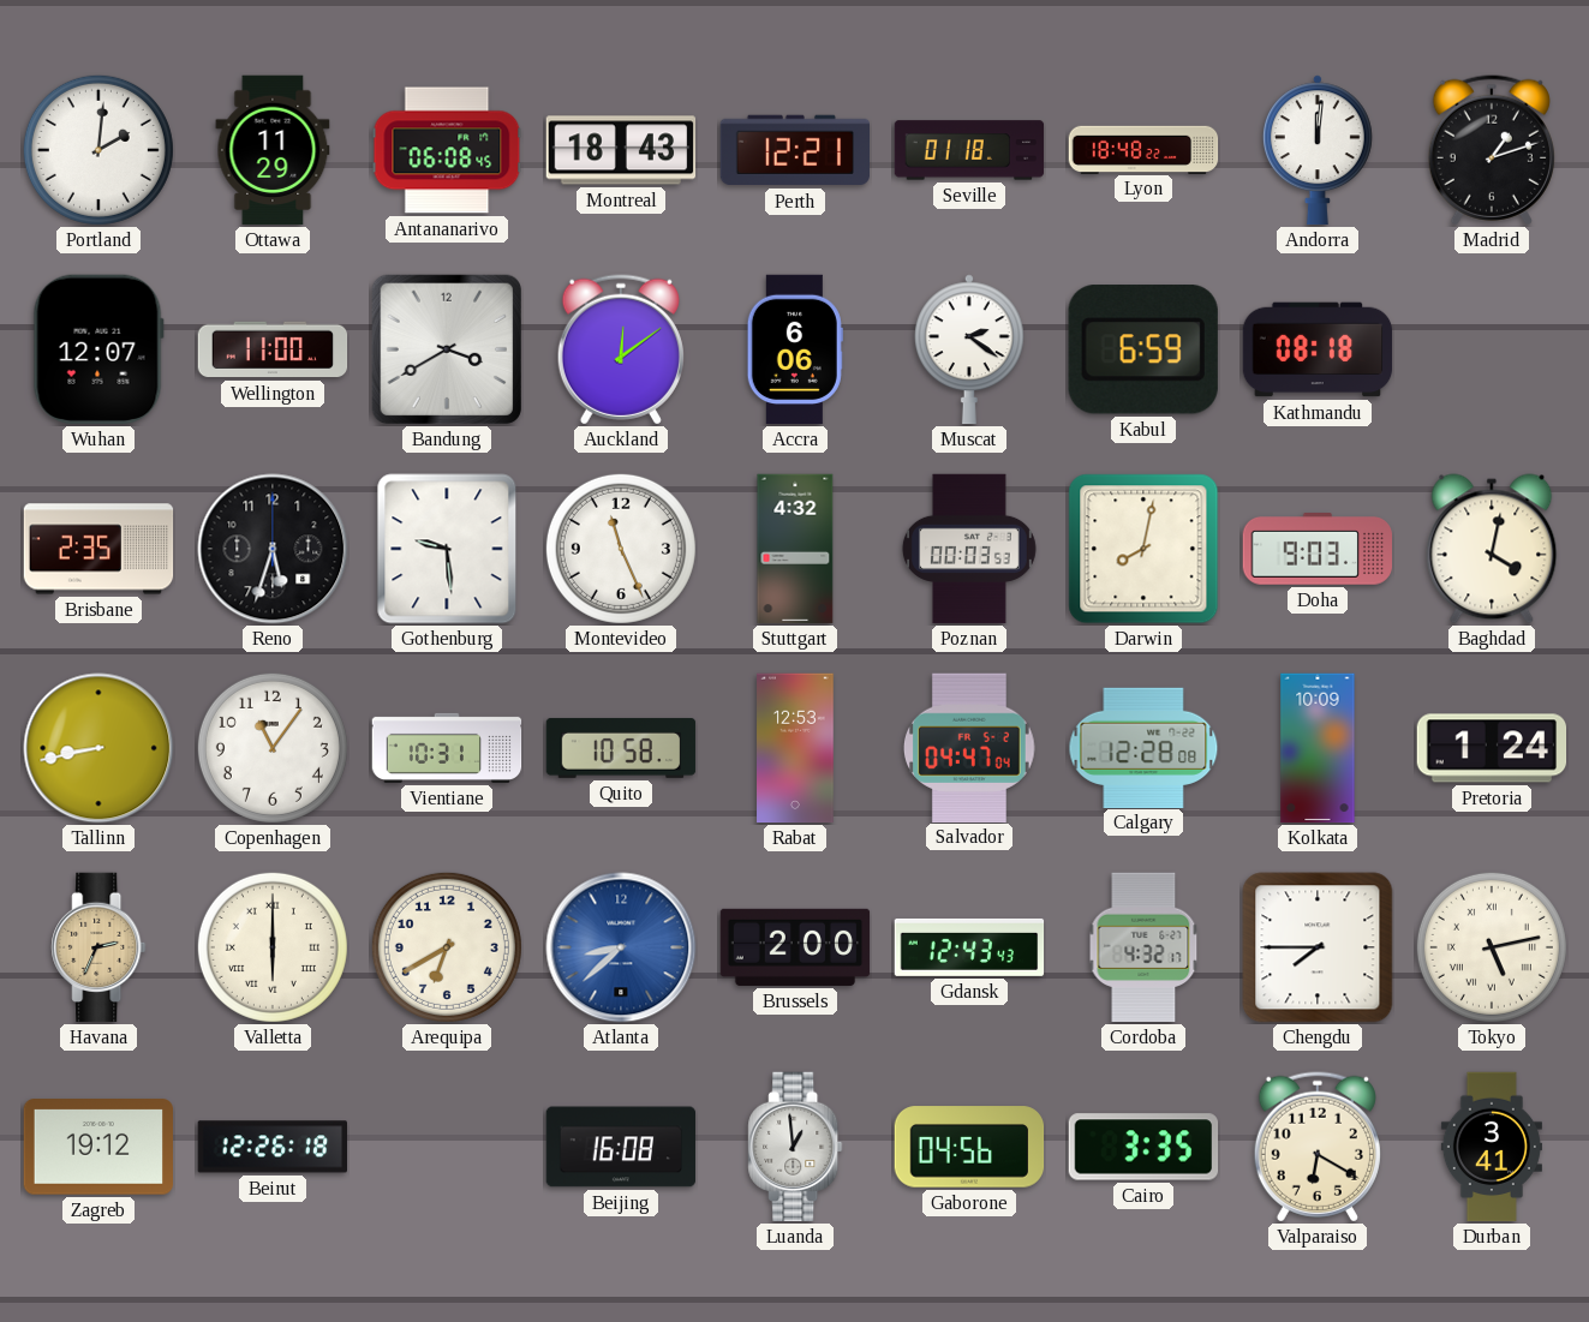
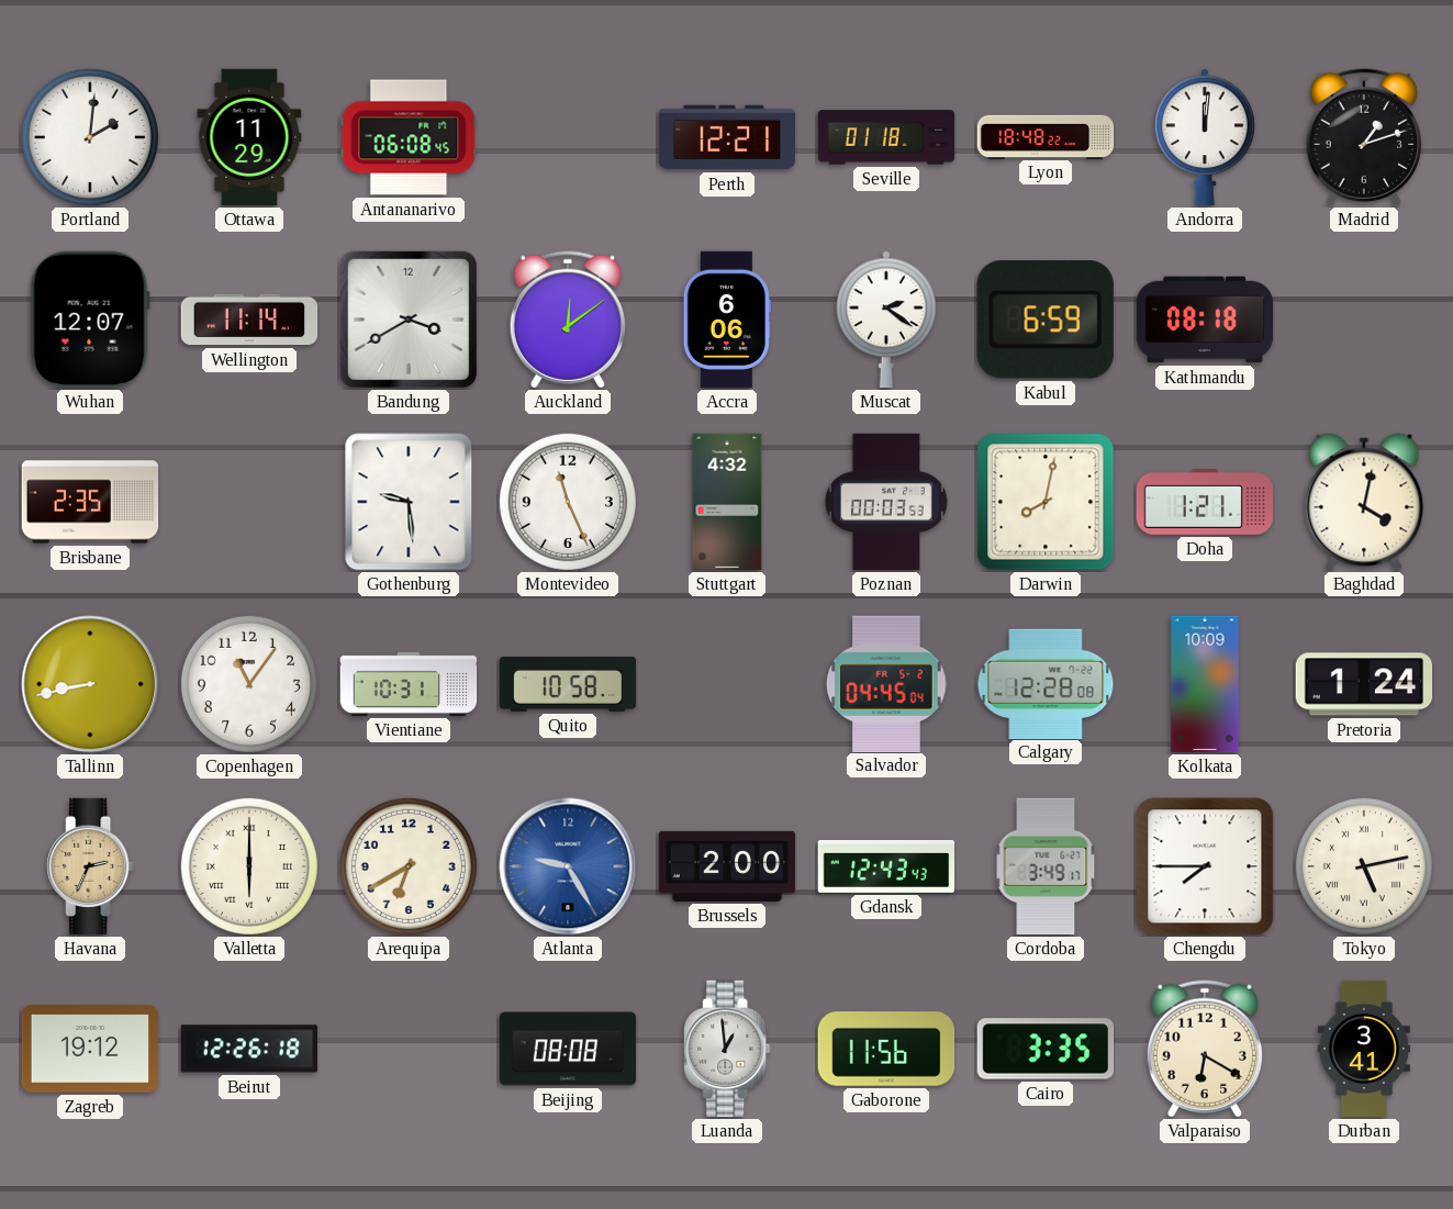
Montreal: 18:43 -> none (621, 150)
Wellington: 11:00 -> 11:14 (249, 320)
Reno: 5:33 -> none (273, 549)
Doha: 9:03 -> 1:21 (1205, 503)
Rabat: 12:53 -> none (795, 748)
Salvador: 04:47 -> 04:45 (887, 683)
Atlanta: 8:38 -> 9:25 (568, 866)
Cordoba: 4:32 -> 3:49 (1046, 866)
Beijing: 16:08 -> 08:08 (568, 1049)
Gaborone: 04:56 -> 11:56 (886, 1049)
